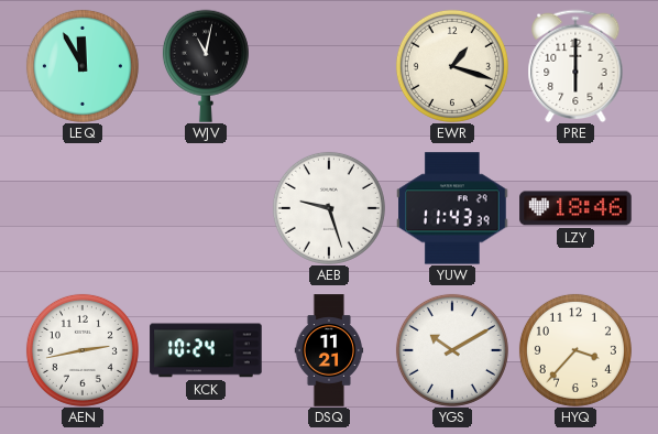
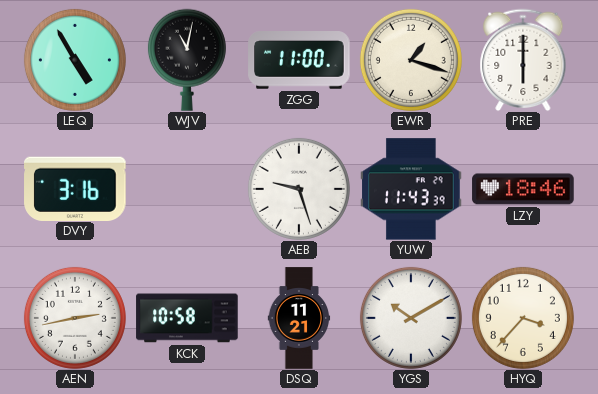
LEQ: 11:55 -> 4:55 (75, 60)
ZGG: none -> 11:00 (299, 60)
DVY: none -> 3:16 (75, 188)
KCK: 10:24 -> 10:58 (187, 318)
